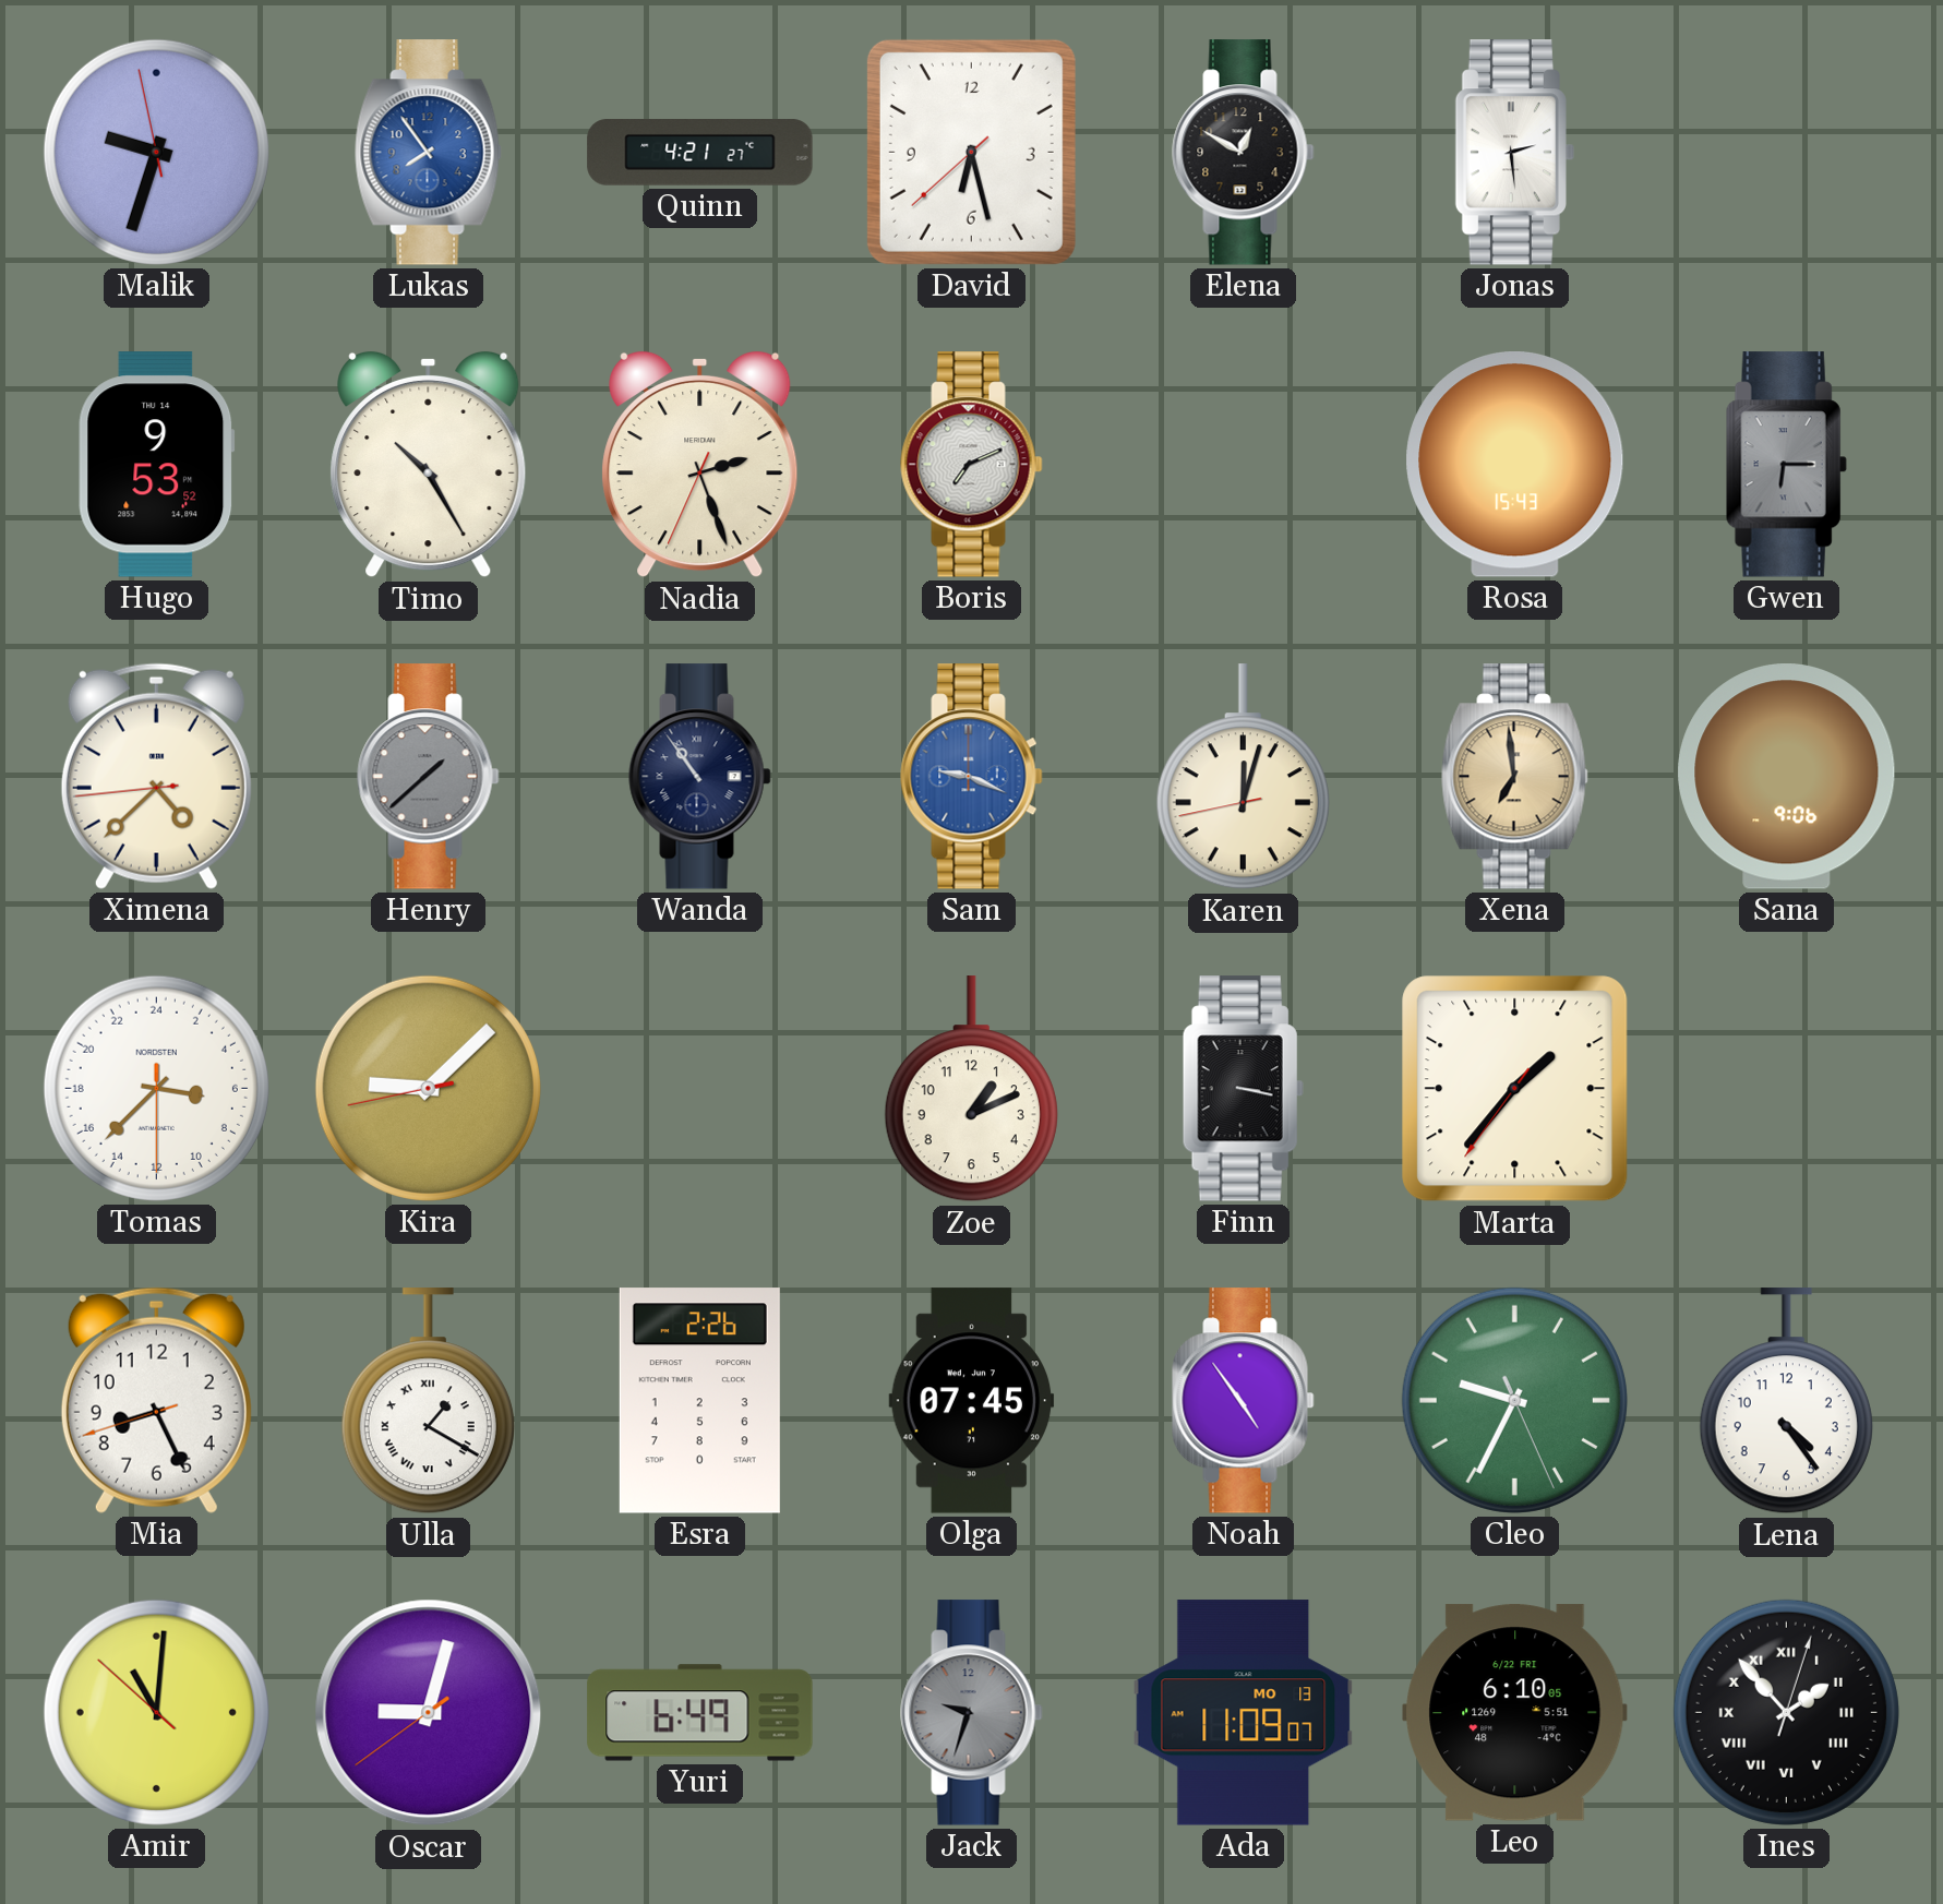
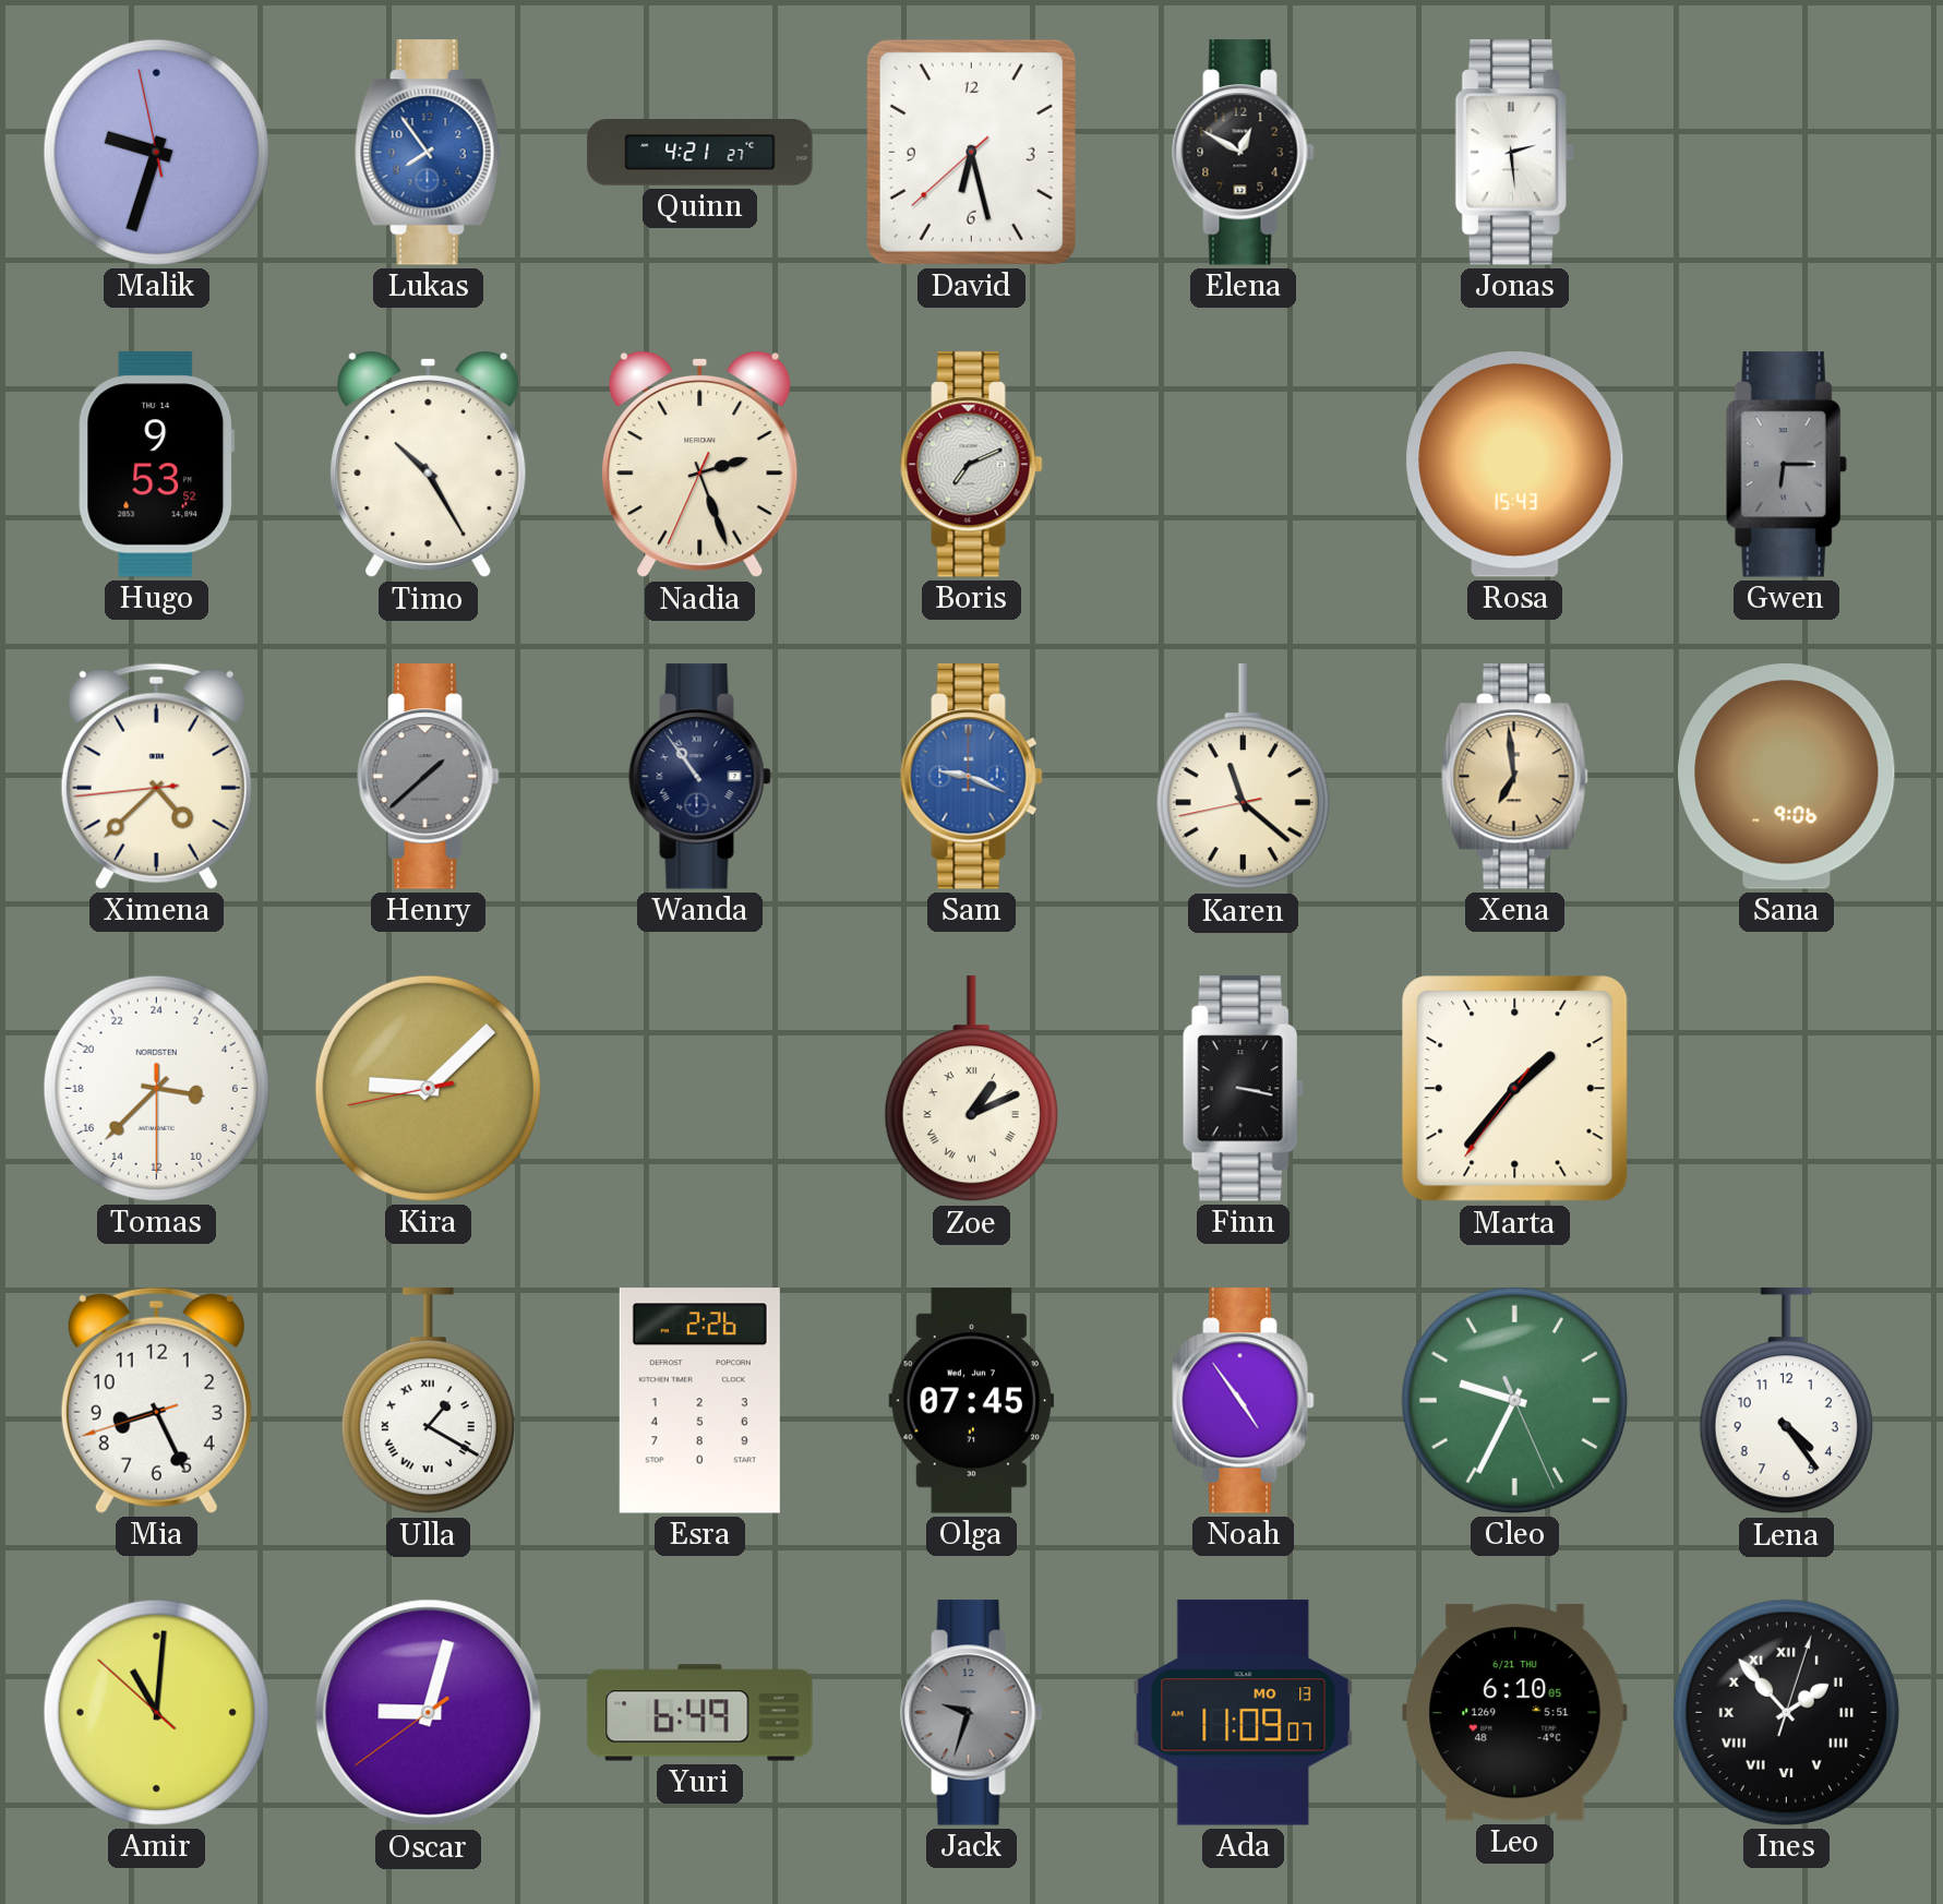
Karen: 12:02 -> 11:21 (1243, 777)
Zoe numerals: Arabic -> Roman (971, 1089)
Leo date: 6/22 FRI -> 6/21 THU (1515, 1713)
